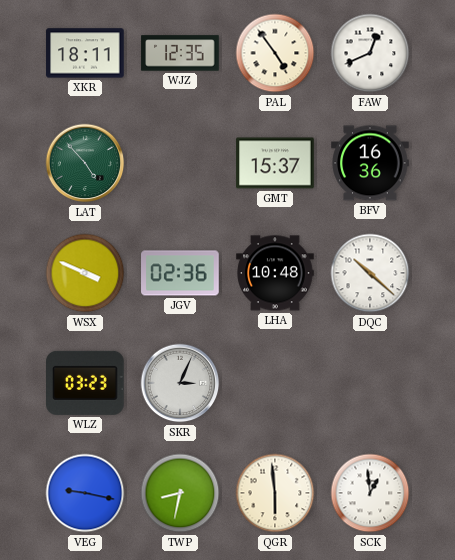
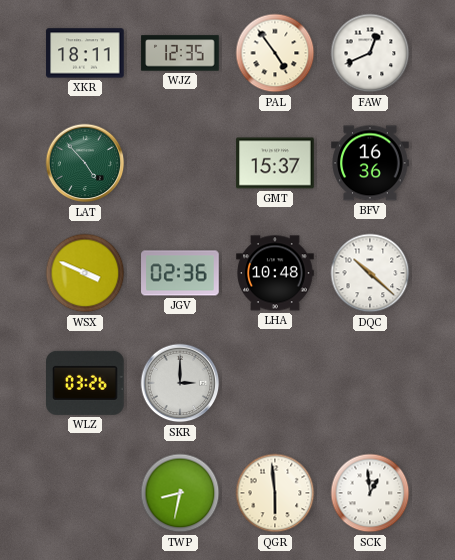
WLZ: 03:23 -> 03:26 (86, 383)
SKR: 3:04 -> 3:00 (180, 383)
VEG: 9:17 -> none (85, 493)
